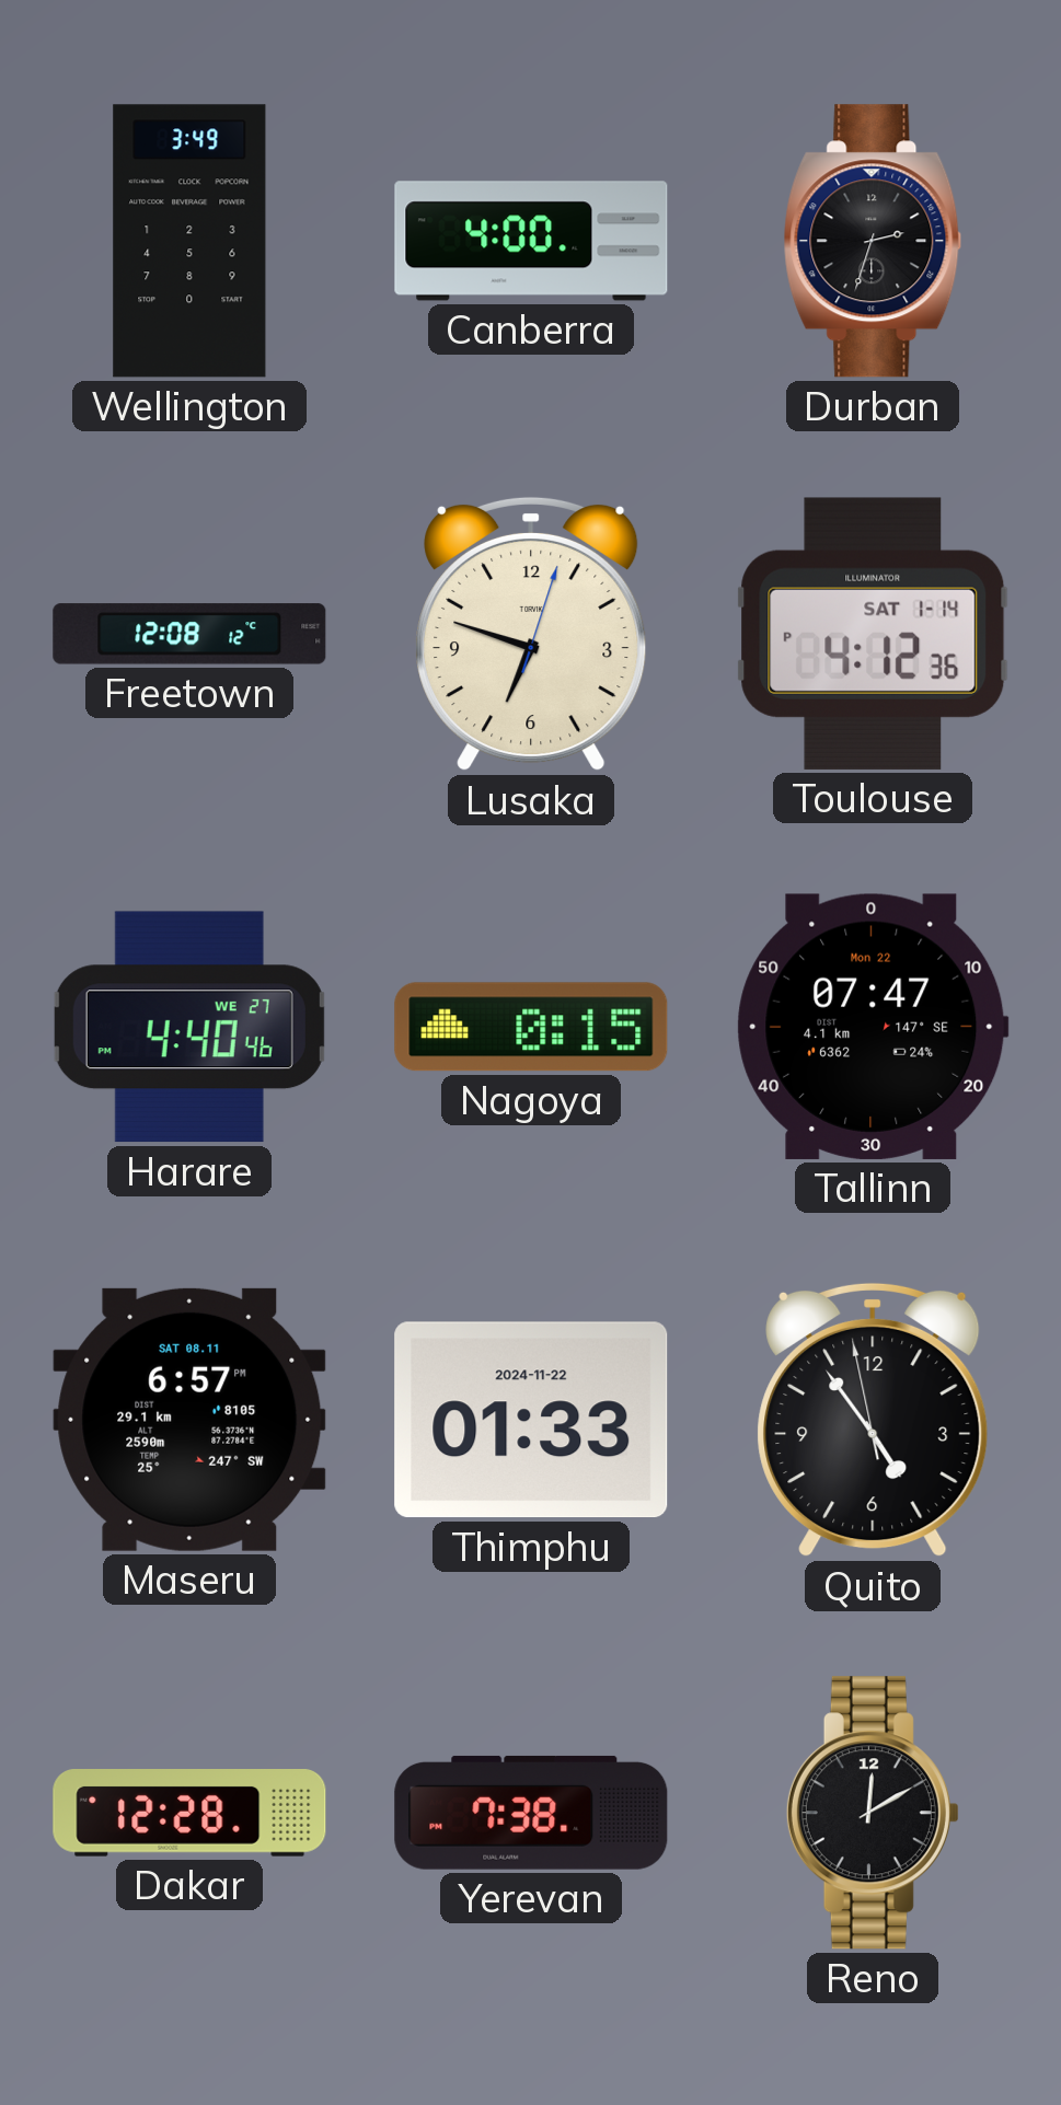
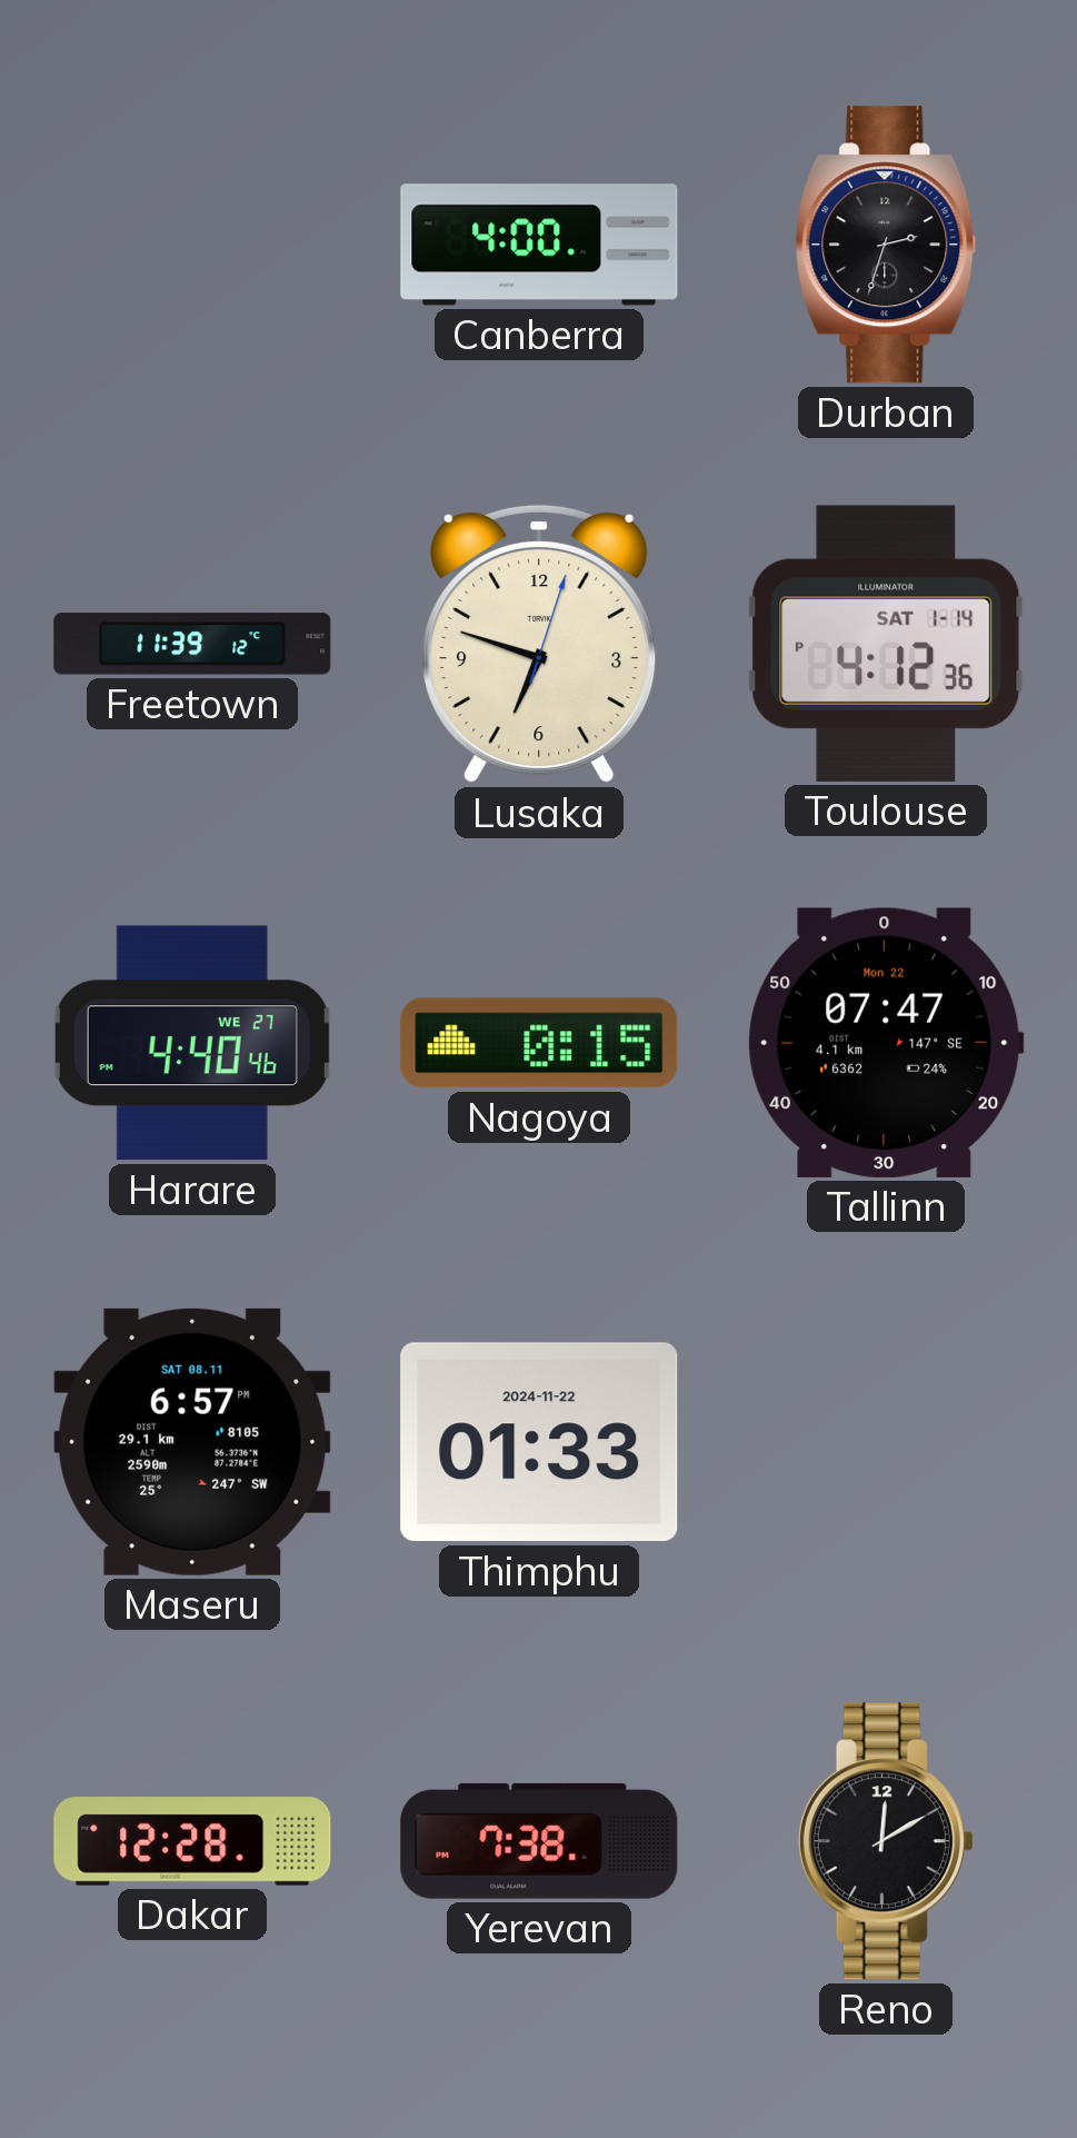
Wellington: 3:49 -> none (189, 241)
Freetown: 12:08 -> 11:39 (192, 644)
Quito: 4:53 -> none (873, 1420)
